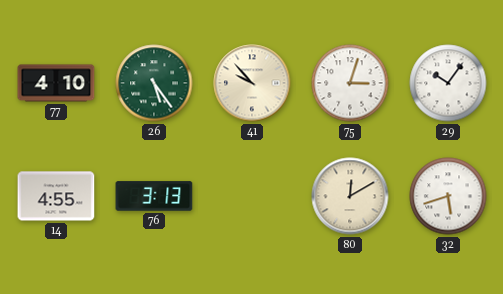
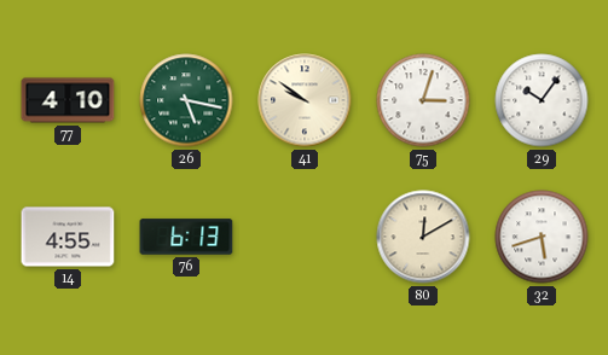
26: 5:24 -> 5:17 (186, 100)
41: 9:53 -> 9:51 (305, 100)
76: 3:13 -> 6:13 (186, 237)
